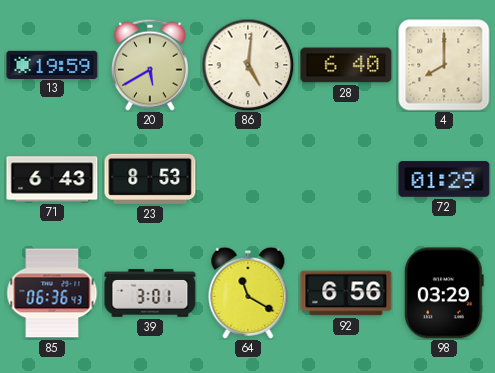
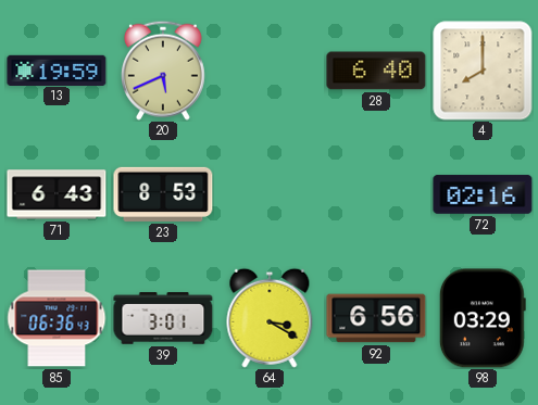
20: 5:40 -> 5:41 (163, 71)
86: 5:01 -> none (248, 65)
72: 01:29 -> 02:16 (483, 194)
64: 11:20 -> 3:20 (270, 318)
